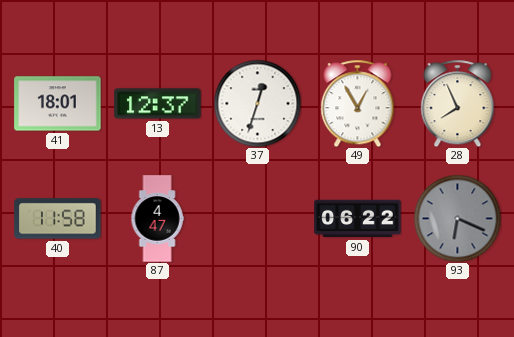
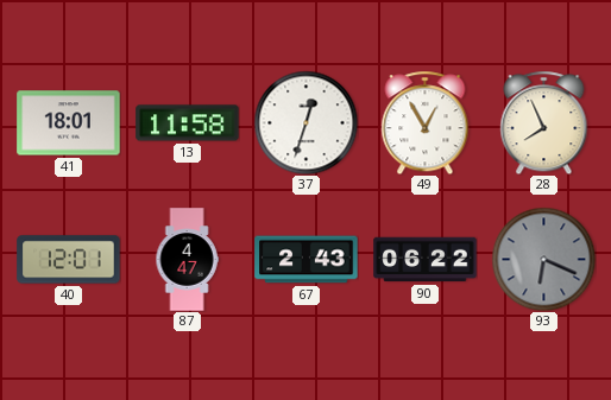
13: 12:37 -> 11:58 (188, 123)
40: 11:58 -> 12:01 (69, 260)
67: none -> 2:43 (307, 260)
